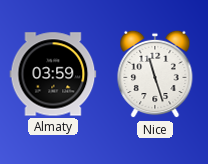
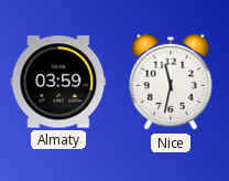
Nice: 11:27 -> 11:32 (171, 82)
